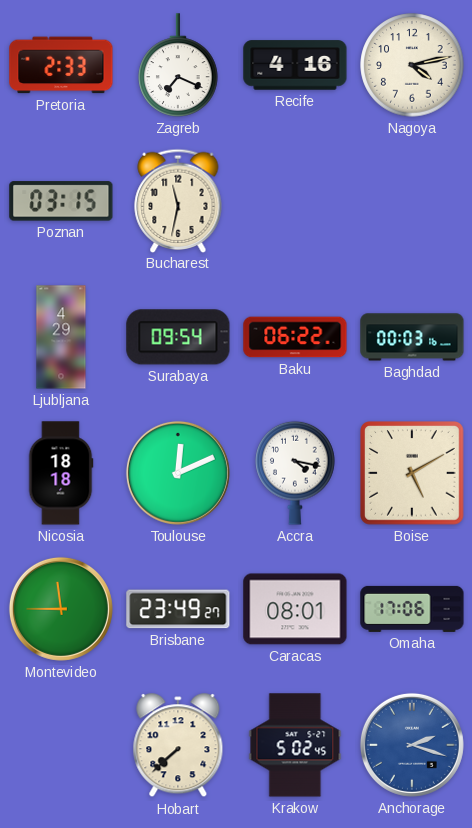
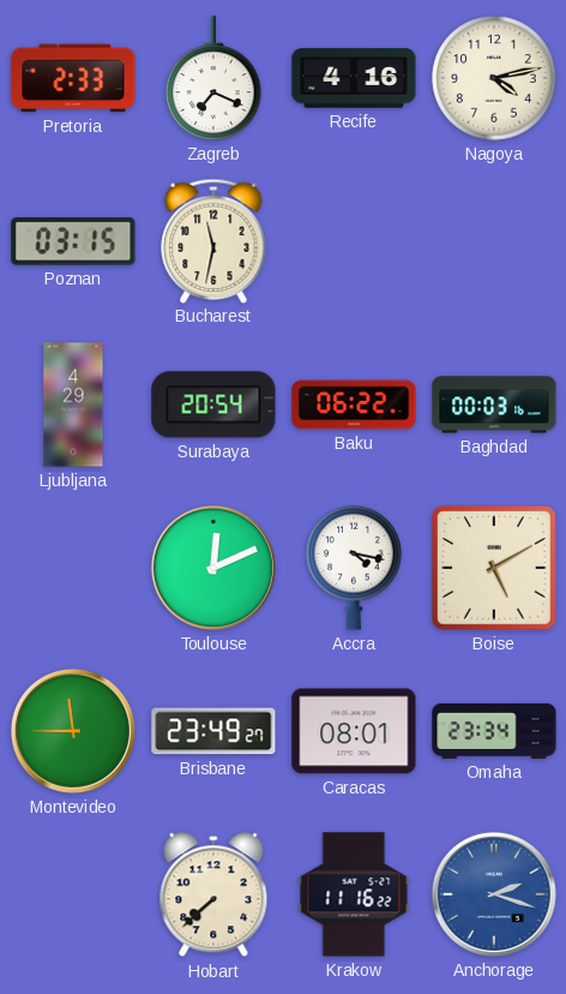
Surabaya: 09:54 -> 20:54 (213, 405)
Nicosia: 18:18 -> none (61, 473)
Omaha: 17:06 -> 23:34 (494, 731)
Krakow: 5:02 -> 11:16 (354, 894)
